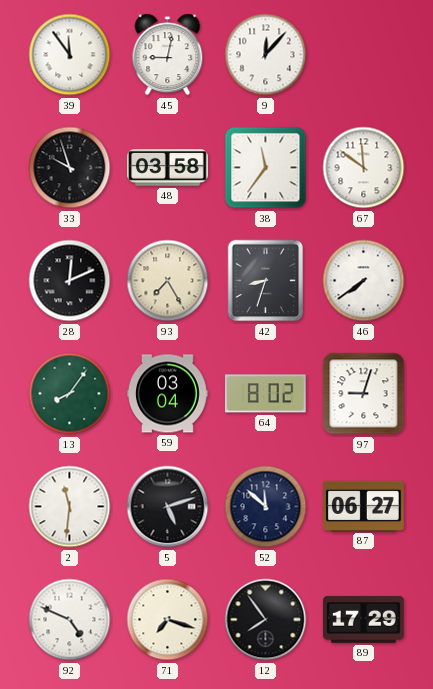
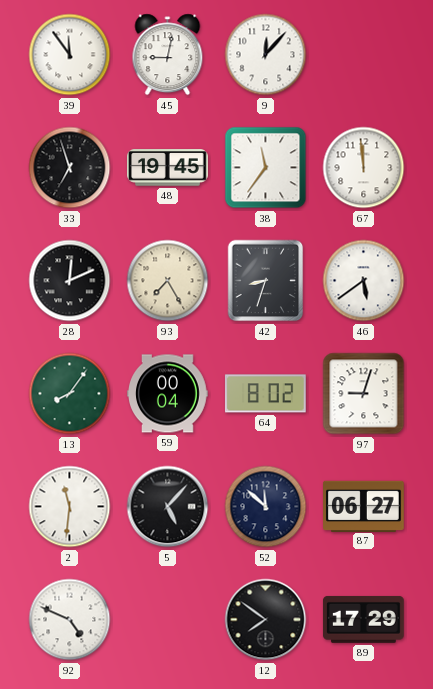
33: 9:57 -> 6:57 (70, 168)
48: 03:58 -> 19:45 (168, 168)
67: 11:51 -> 11:59 (364, 168)
46: 7:39 -> 5:39 (364, 281)
59: 03:04 -> 00:04 (168, 394)
5: 5:12 -> 5:07 (168, 507)
71: 7:18 -> none (168, 620)
12: 7:54 -> 7:51 (266, 620)
